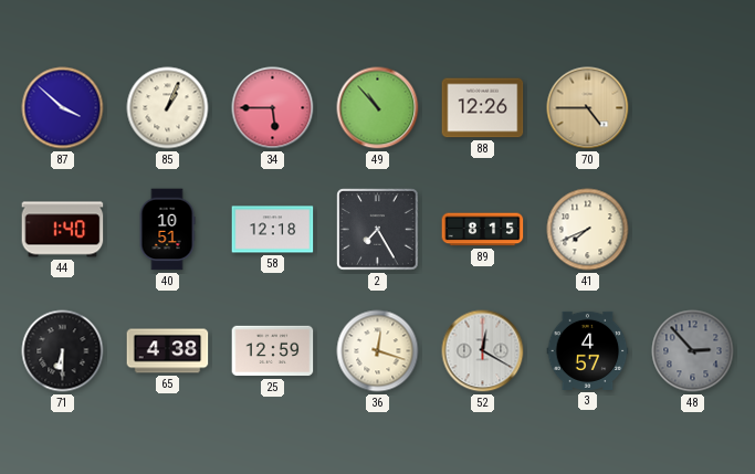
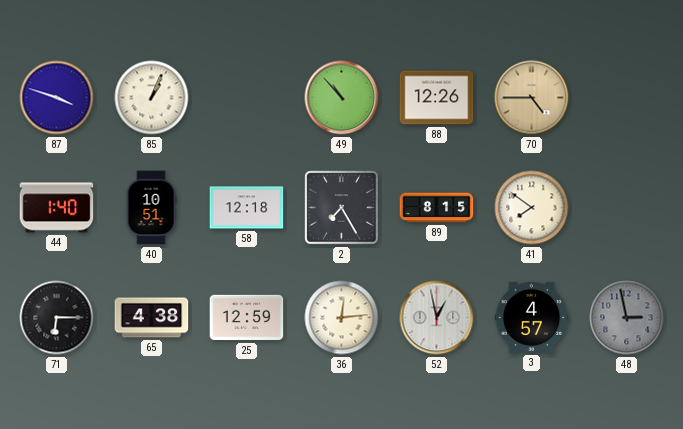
87: 3:52 -> 3:48 (57, 98)
34: 5:45 -> none (273, 108)
41: 7:41 -> 7:51 (532, 208)
71: 6:30 -> 6:15 (57, 318)
36: 12:18 -> 12:14 (342, 318)
52: 12:20 -> 12:58 (437, 318)
48: 2:53 -> 2:58 (627, 318)
